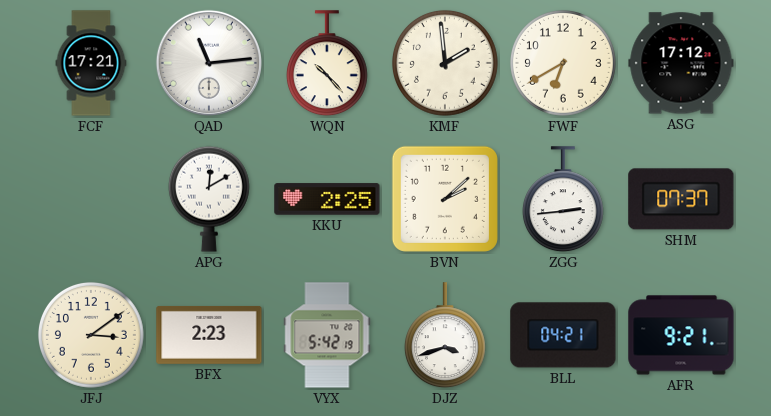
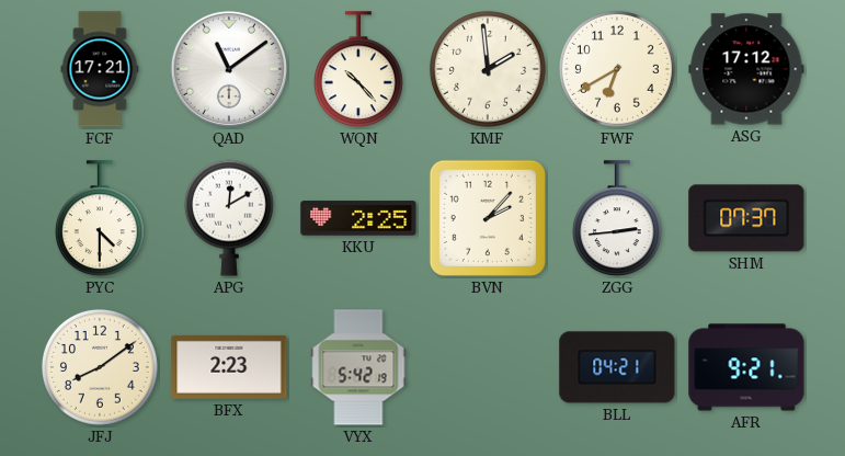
QAD: 11:14 -> 11:09 (229, 69)
PYC: none -> 4:30 (100, 219)
BVN: 2:08 -> 2:07 (488, 218)
JFJ: 3:09 -> 8:09 (100, 367)
DJZ: 3:42 -> none (445, 336)
